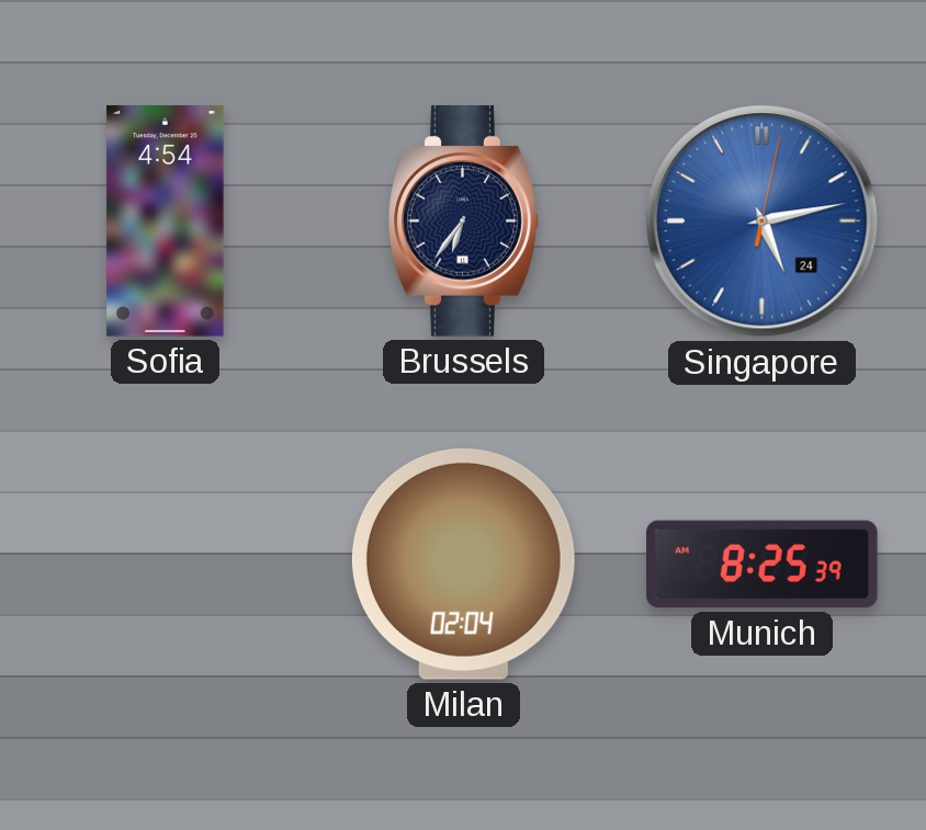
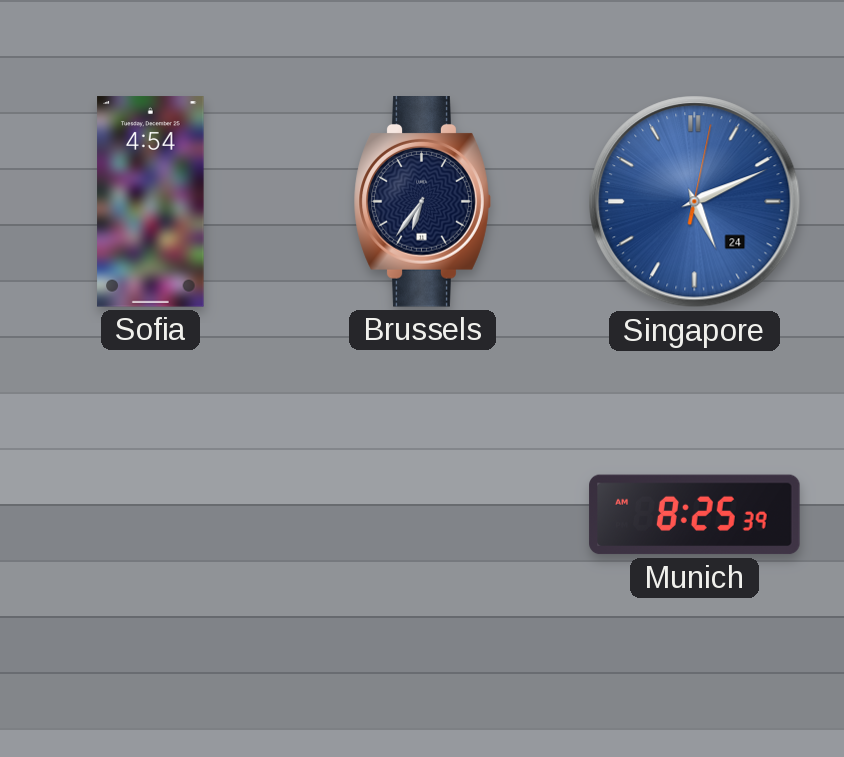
Singapore: 5:13 -> 5:11 (695, 202)
Milan: 02:04 -> none (463, 564)
